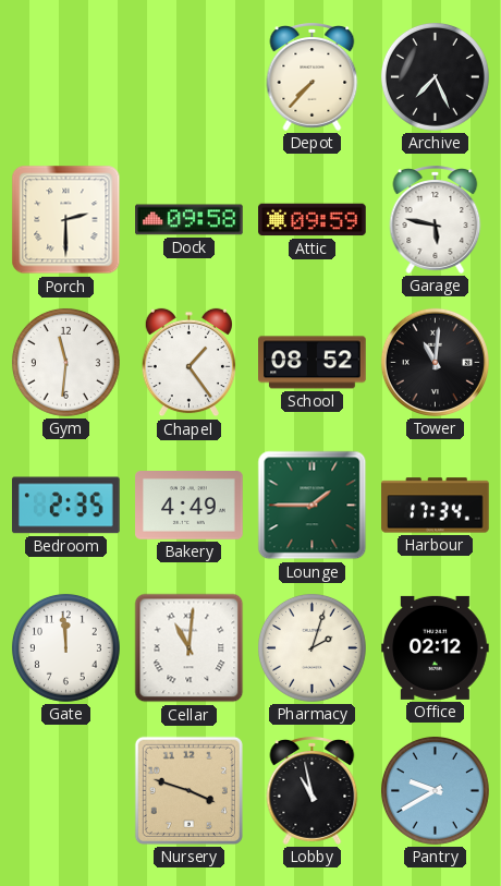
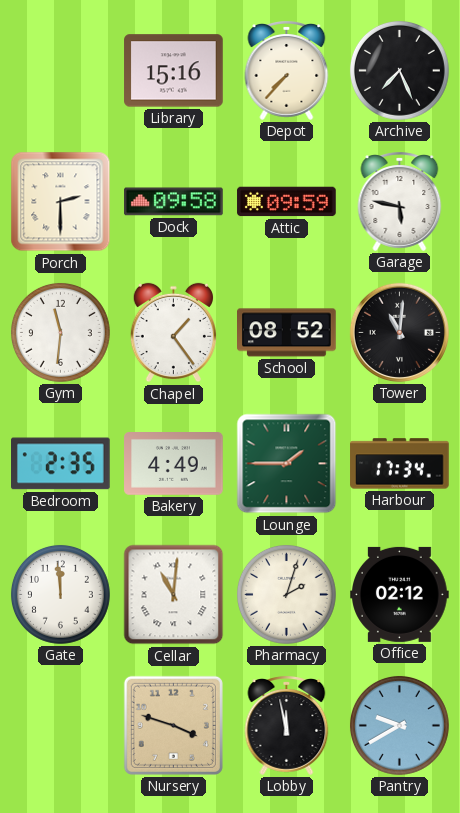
Library: none -> 15:16 (174, 71)
Lobby: 10:58 -> 11:58 (287, 725)
